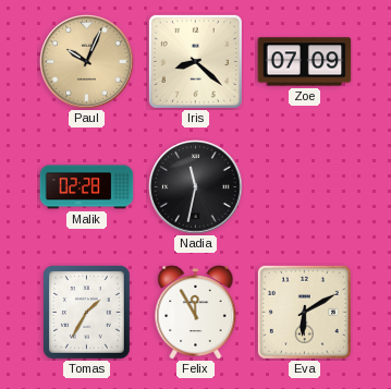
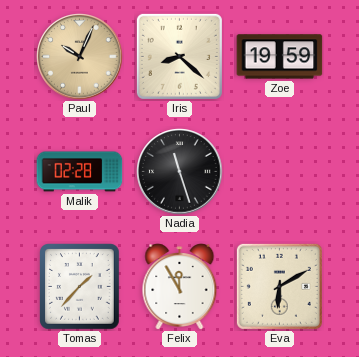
Zoe: 07:09 -> 19:59 (280, 57)
Nadia: 11:32 -> 11:27 (180, 172)
Tomas: 1:35 -> 1:37 (80, 287)
